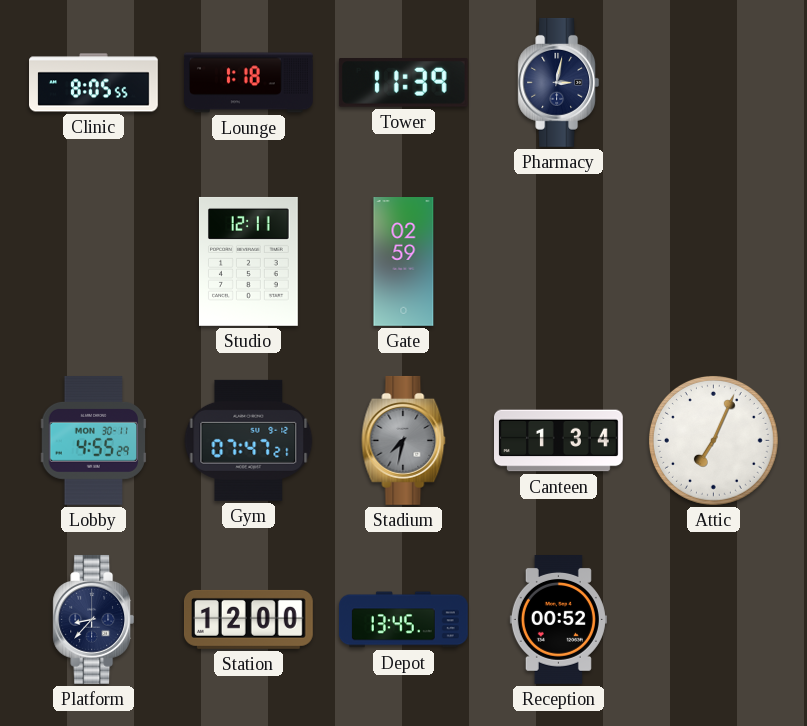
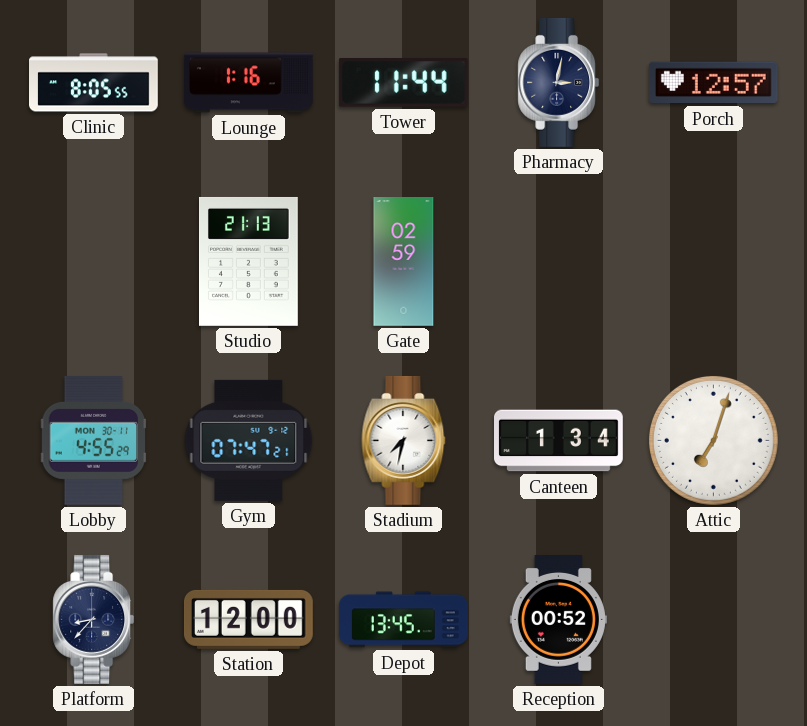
Lounge: 1:18 -> 1:16 (249, 83)
Tower: 11:39 -> 11:44 (403, 83)
Porch: none -> 12:57 (713, 83)
Studio: 12:11 -> 21:13 (249, 262)
Stadium dial: grey -> white (404, 440)
Attic: 7:04 -> 7:03 (713, 440)
